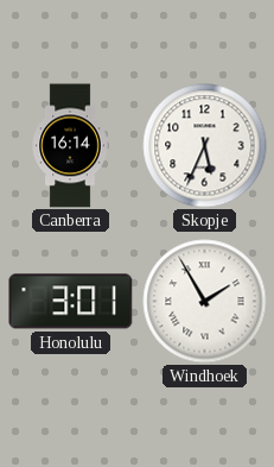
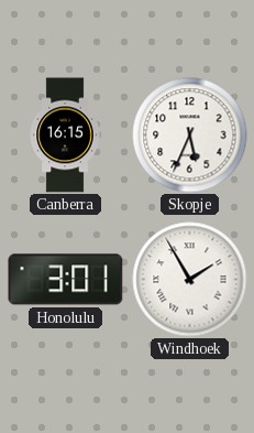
Canberra: 16:14 -> 16:15 (65, 136)
